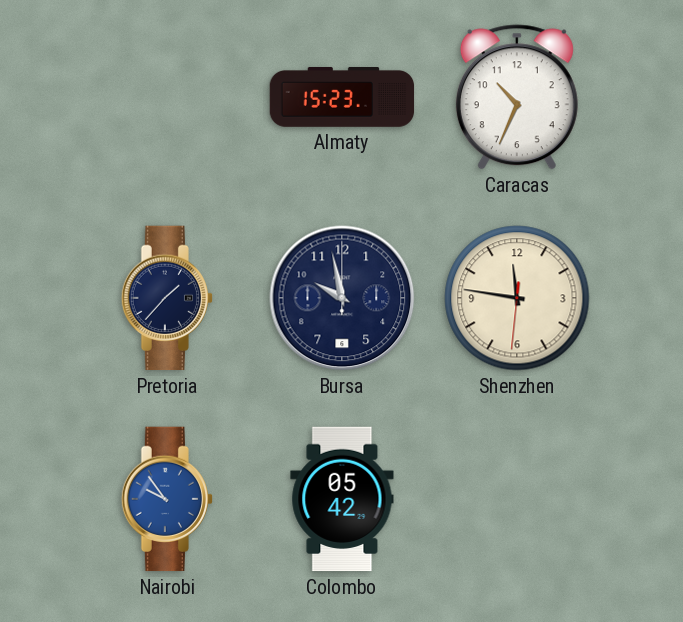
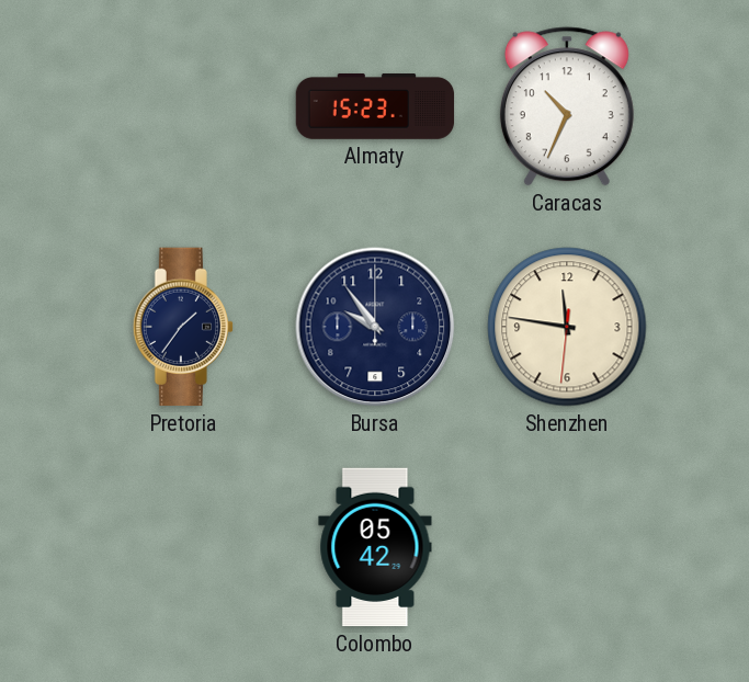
Pretoria: 1:37 -> 1:36 (182, 327)
Bursa: 9:58 -> 9:54 (375, 327)
Nairobi: 9:54 -> none (166, 499)
